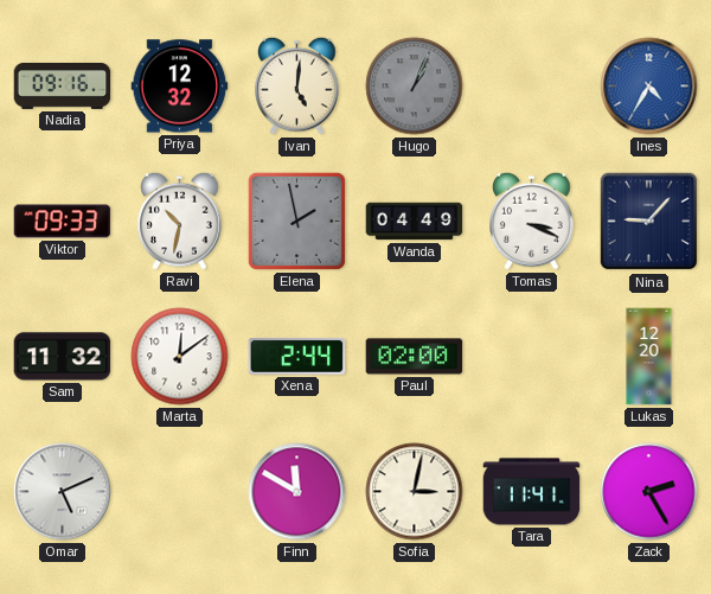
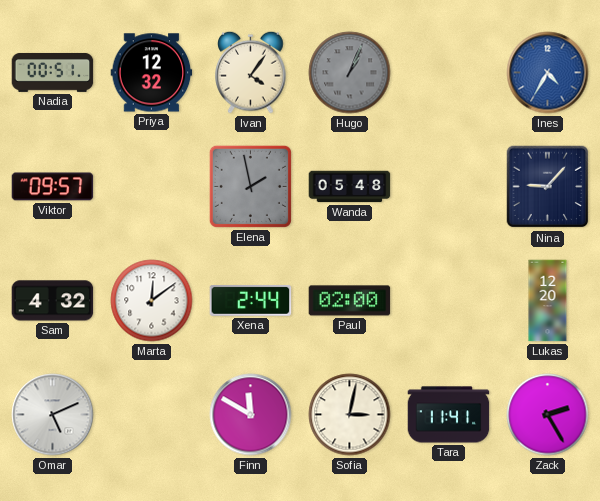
Nadia: 09:16 -> 00:51 (53, 72)
Ivan: 5:01 -> 4:06 (251, 72)
Viktor: 09:33 -> 09:57 (53, 187)
Ravi: 10:32 -> none (180, 221)
Wanda: 04:49 -> 05:48 (350, 187)
Tomas: 3:19 -> none (532, 221)
Sam: 11:32 -> 4:32 (53, 301)
